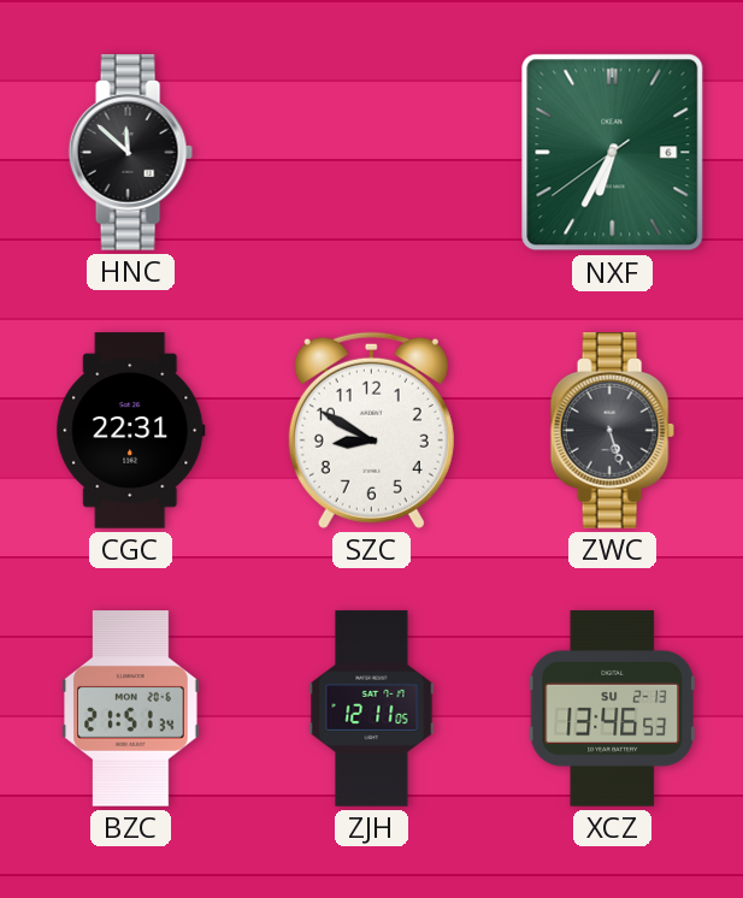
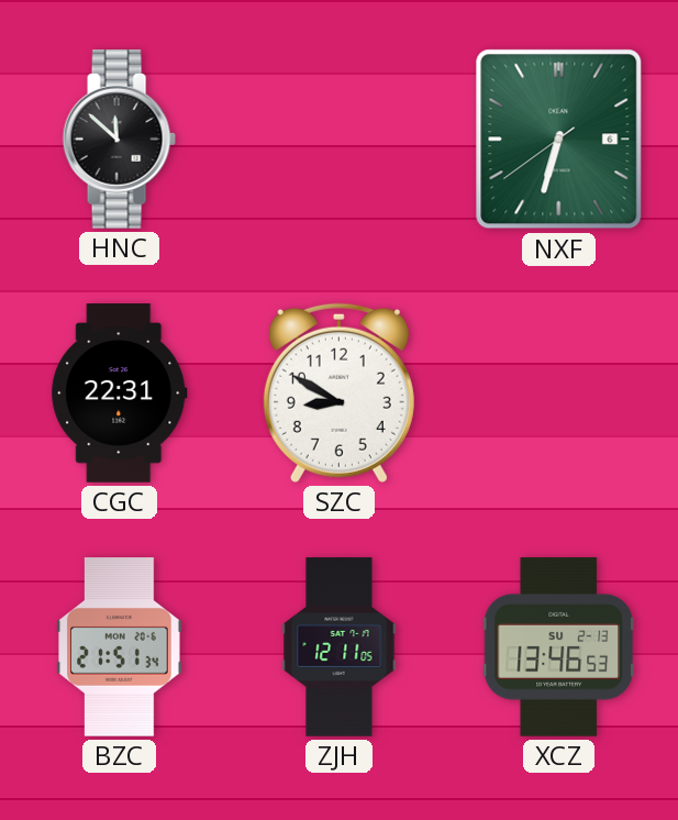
NXF: 6:34 -> 6:32 (559, 140)
ZWC: 5:27 -> none (612, 431)
